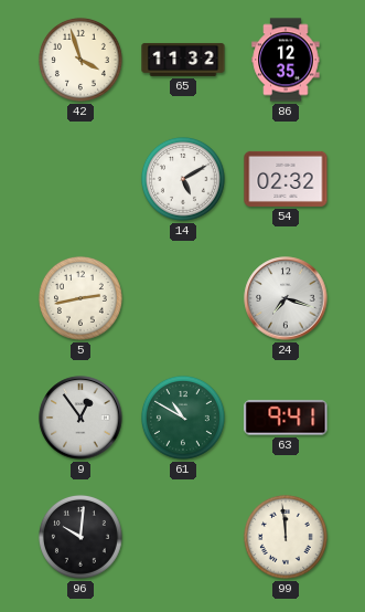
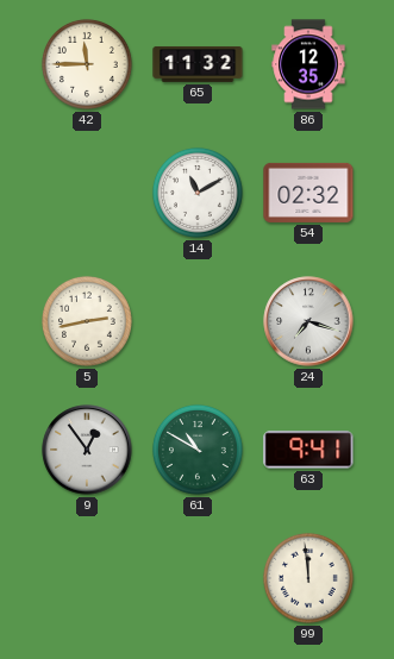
42: 3:57 -> 11:45 (87, 64)
14: 5:10 -> 11:10 (198, 193)
96: 10:01 -> none (80, 537)
